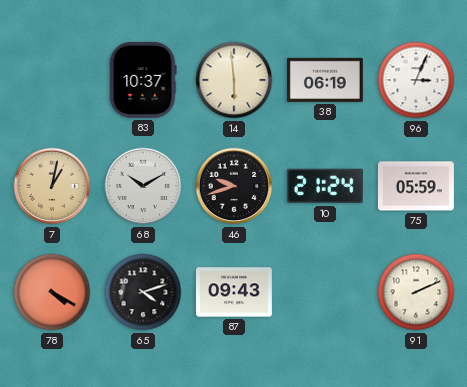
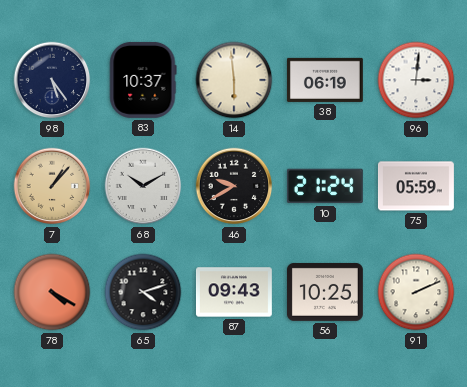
98: none -> 5:24 (52, 80)
96: 3:04 -> 3:01 (416, 80)
7: 1:02 -> 1:07 (52, 186)
46: 9:42 -> 9:40 (234, 186)
56: none -> 10:25 (325, 292)
